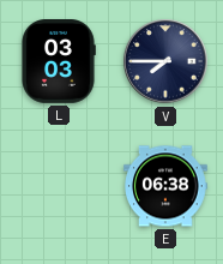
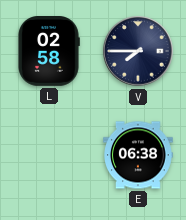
L: 03:03 -> 02:58 (49, 52)
